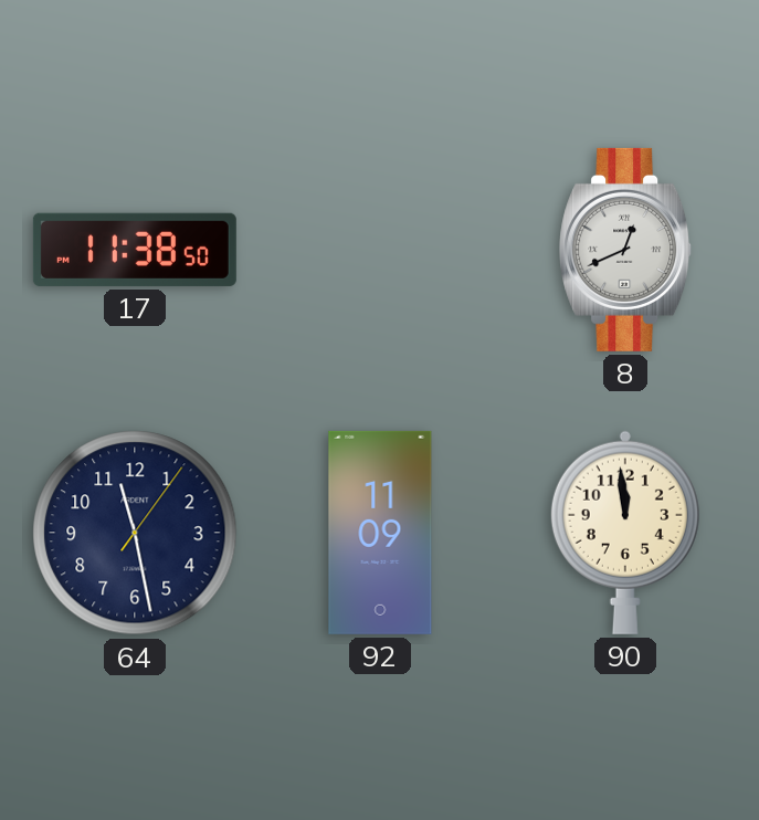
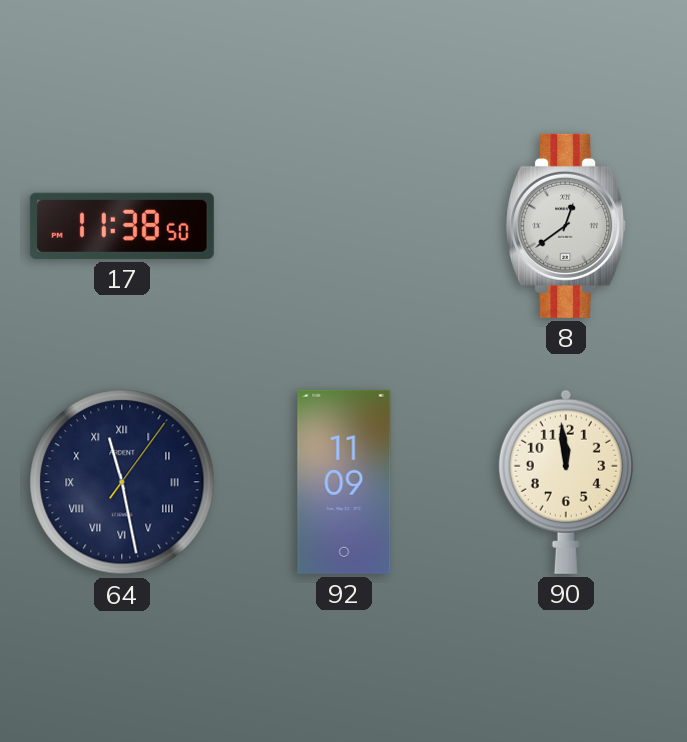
8: 12:41 -> 12:39 (567, 226)
64 numerals: Arabic -> Roman (122, 482)
